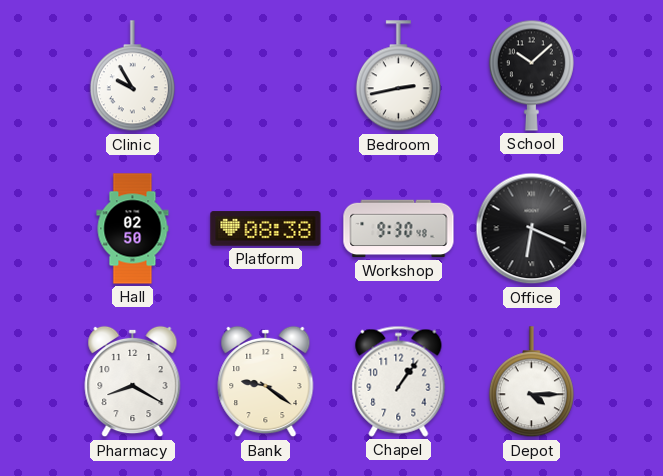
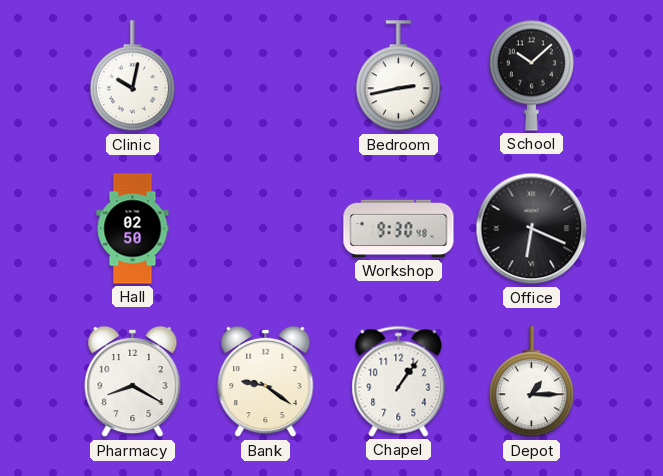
Clinic: 9:55 -> 10:02 (132, 76)
Platform: 08:38 -> none (266, 229)
Depot: 4:15 -> 1:15 (531, 382)
